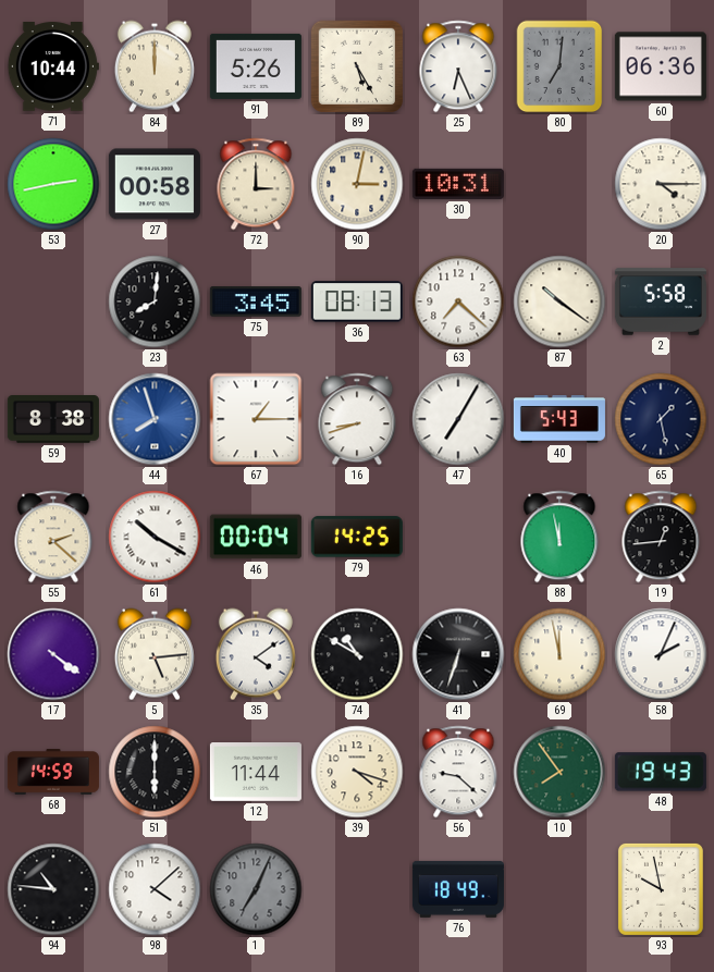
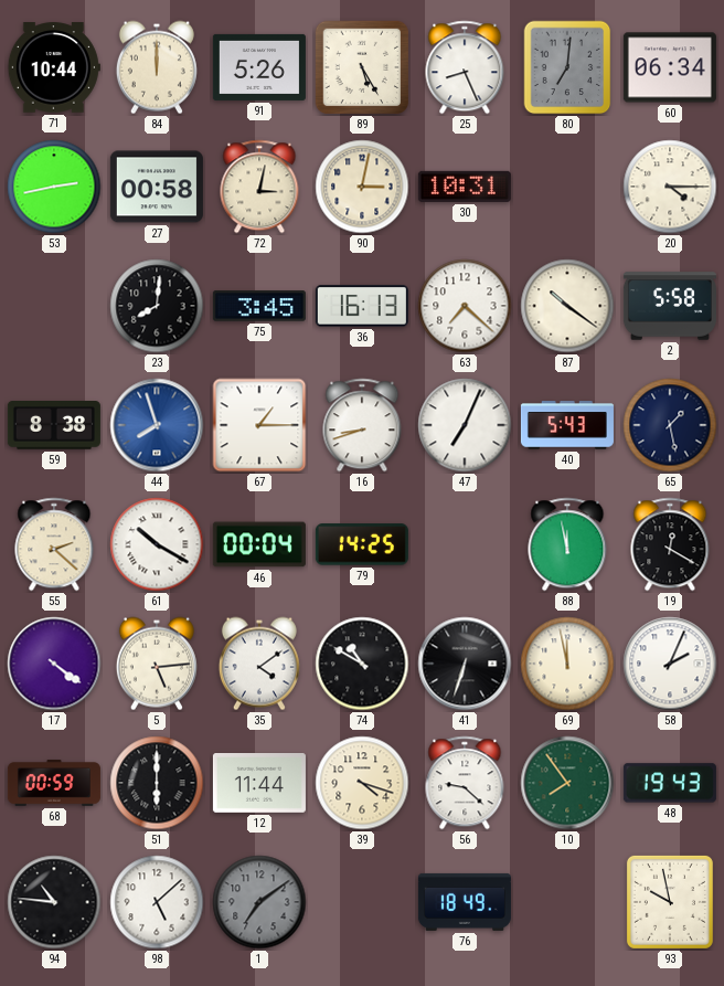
25: 6:26 -> 8:26 (465, 67)
60: 06:36 -> 06:34 (670, 67)
72: 3:00 -> 3:02 (259, 187)
36: 08:13 -> 16:13 (362, 306)
47: 7:05 -> 7:04 (465, 425)
19: 12:44 -> 12:20 (670, 544)
68: 14:59 -> 00:59 (54, 783)
98: 4:08 -> 5:08 (157, 902)
1: 7:04 -> 7:09 (259, 902)
